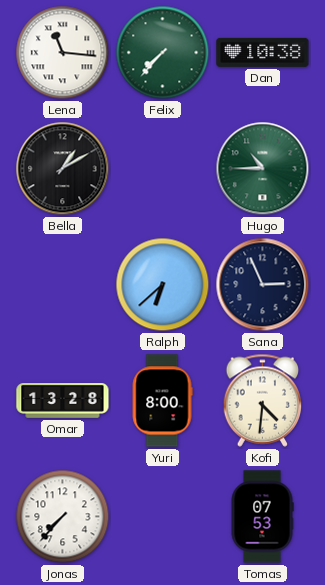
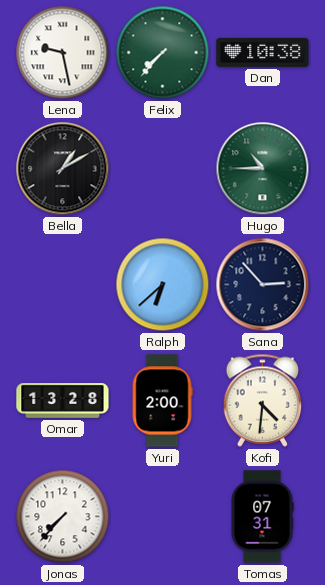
Lena: 11:16 -> 9:28 (63, 53)
Sana: 2:56 -> 2:53 (263, 285)
Yuri: 8:00 -> 2:00 (162, 401)
Tomas: 07:53 -> 07:31 (262, 517)
